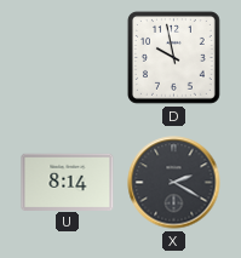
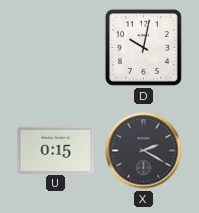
D: 9:58 -> 10:02 (143, 47)
U: 8:14 -> 0:15 (56, 150)
